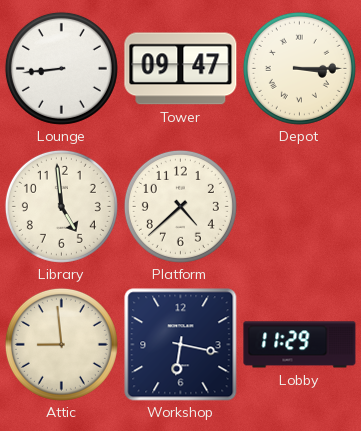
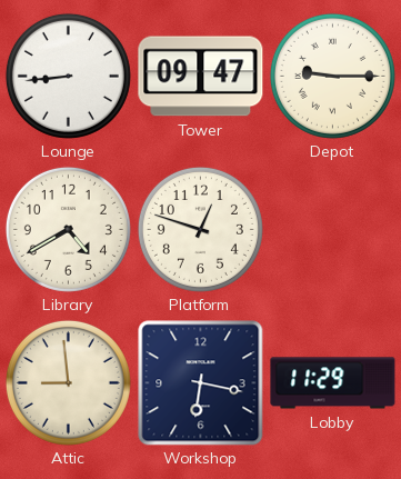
Depot: 3:15 -> 9:15 (332, 76)
Library: 4:59 -> 4:40 (68, 229)
Platform: 4:38 -> 12:48 (200, 229)
